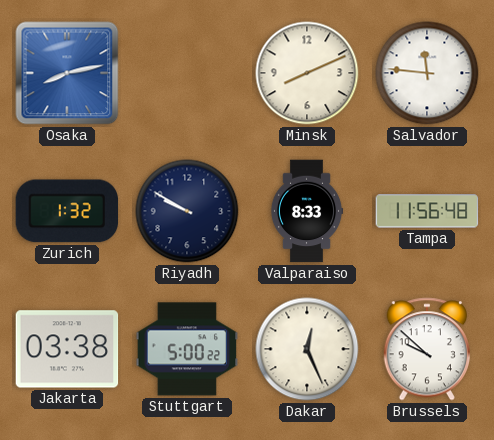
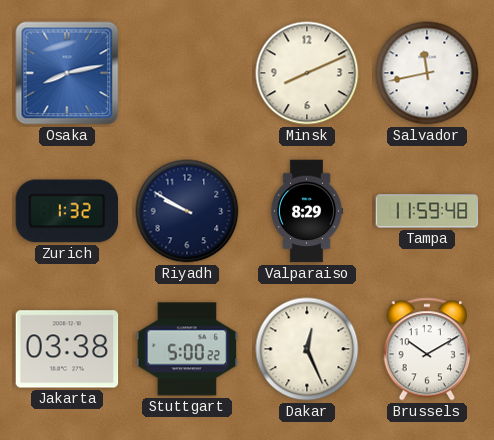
Salvador: 11:46 -> 11:43 (427, 73)
Valparaiso: 8:33 -> 8:29 (307, 211)
Tampa: 11:56 -> 11:59 (427, 211)
Brussels: 9:52 -> 10:10 (426, 349)
